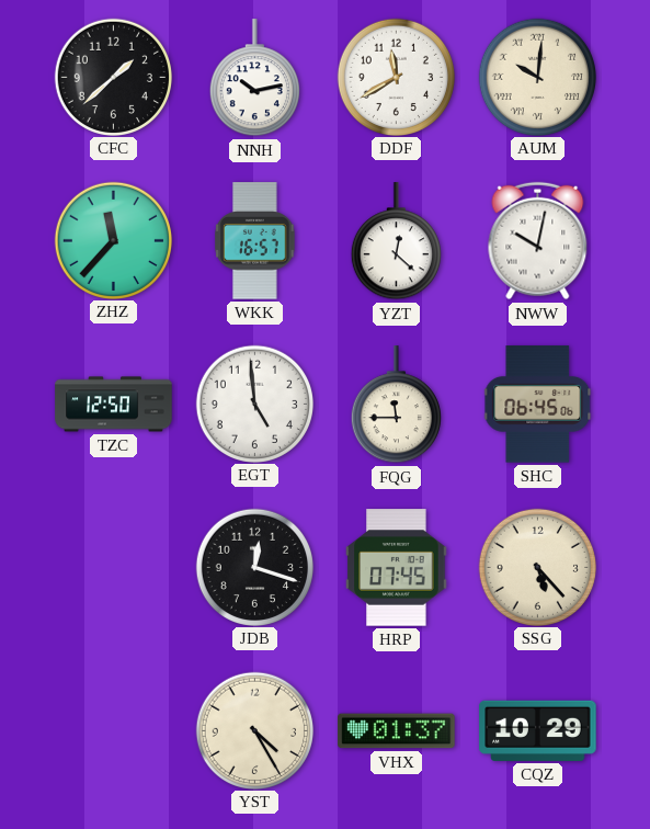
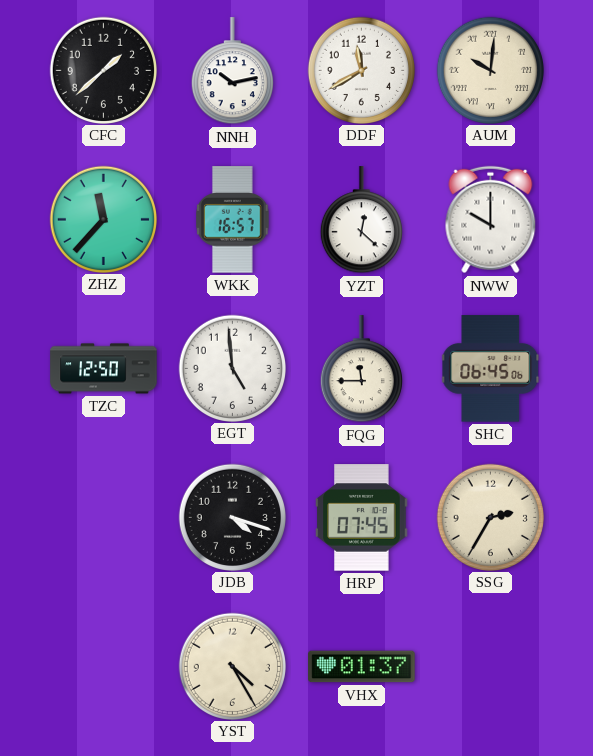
NWW: 10:02 -> 10:00 (491, 220)
JDB: 12:18 -> 4:18 (232, 517)
SSG: 5:23 -> 2:35 (490, 517)
CQZ: 10:29 -> none (538, 730)
